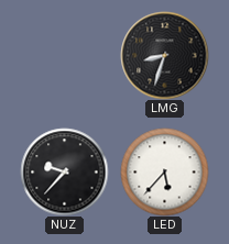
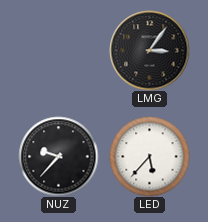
LMG: 8:33 -> 3:06 (149, 50)
